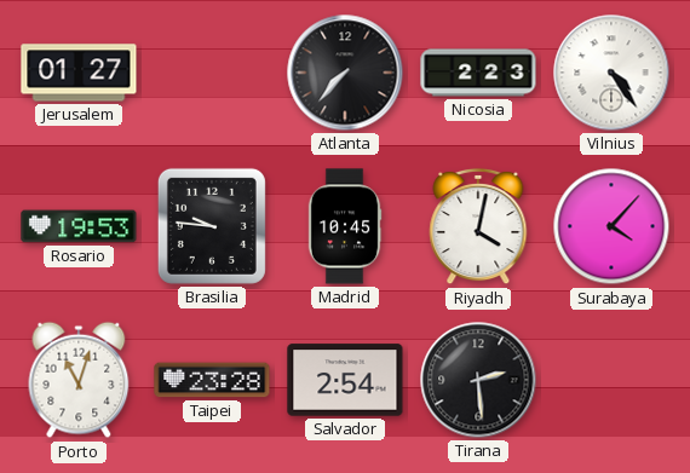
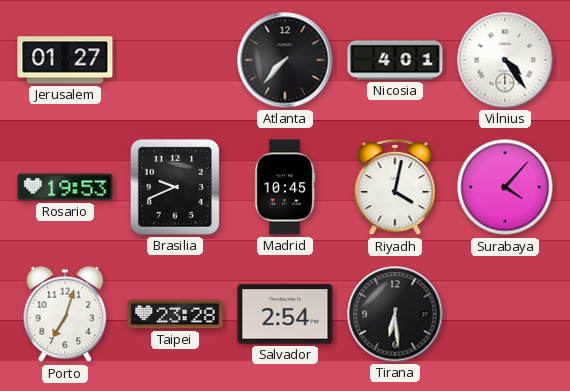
Nicosia: 2:23 -> 4:01 (395, 60)
Brasilia: 9:46 -> 9:41 (175, 187)
Porto: 11:03 -> 7:03 (65, 314)
Tirana: 2:29 -> 6:29 (395, 314)
